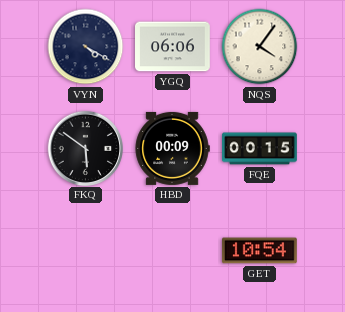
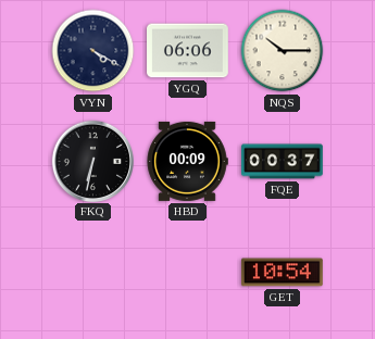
NQS: 4:06 -> 10:15 (283, 51)
FKQ: 5:51 -> 6:32 (92, 161)
FQE: 00:15 -> 00:37 (283, 162)
